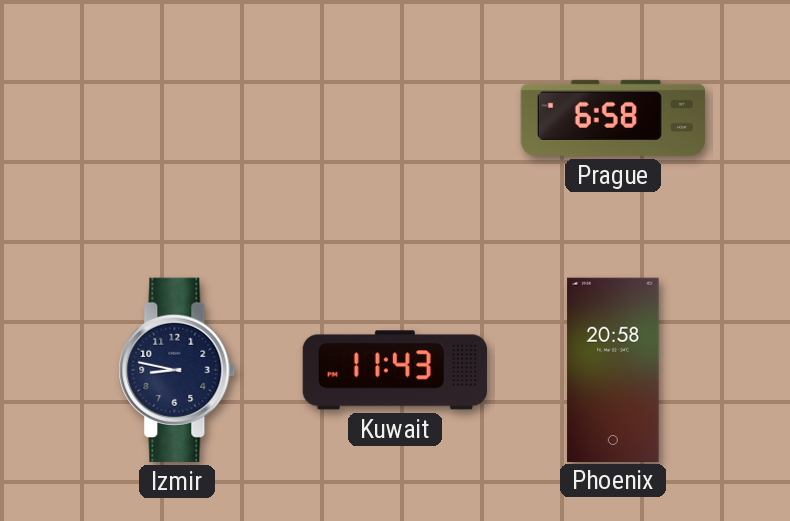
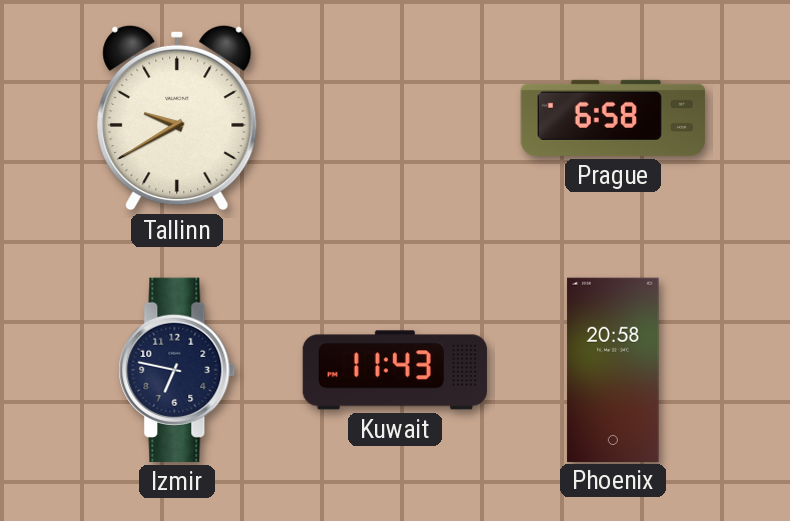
Tallinn: none -> 9:40 (177, 118)
Izmir: 8:47 -> 6:47 (177, 370)
